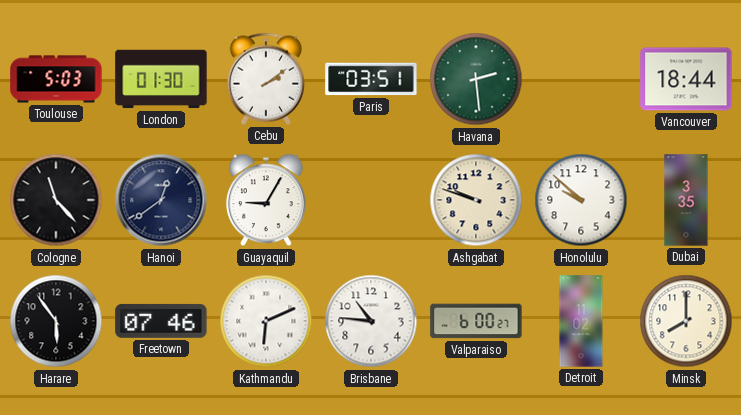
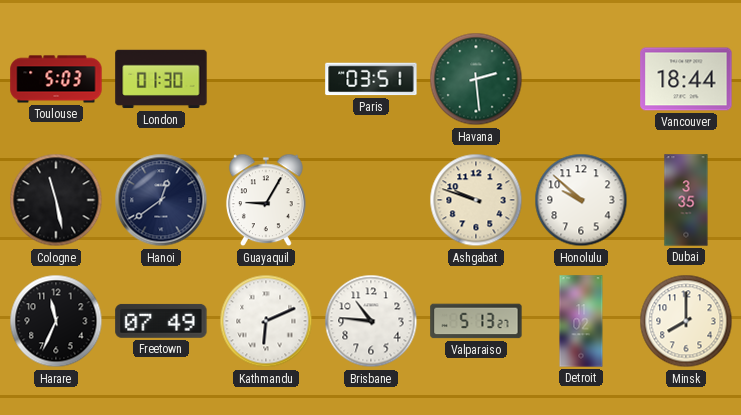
Cebu: 2:09 -> none (266, 79)
Cologne: 11:23 -> 11:28 (56, 200)
Harare: 5:54 -> 11:34 (56, 321)
Freetown: 07:46 -> 07:49 (161, 321)
Valparaiso: 6:00 -> 5:13 (476, 321)
